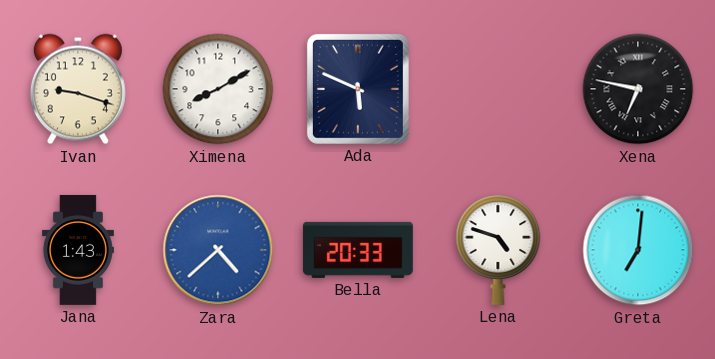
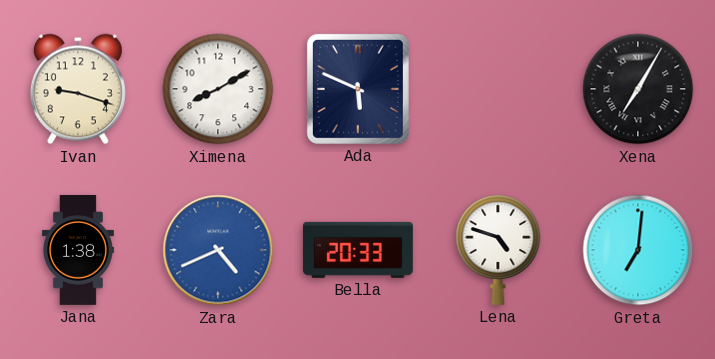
Xena: 6:47 -> 7:05 (638, 89)
Jana: 1:43 -> 1:38 (78, 250)
Zara: 4:38 -> 4:41 (218, 250)
